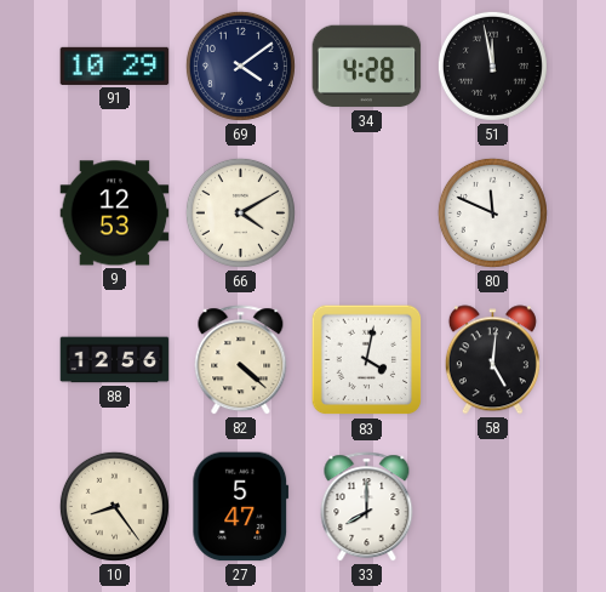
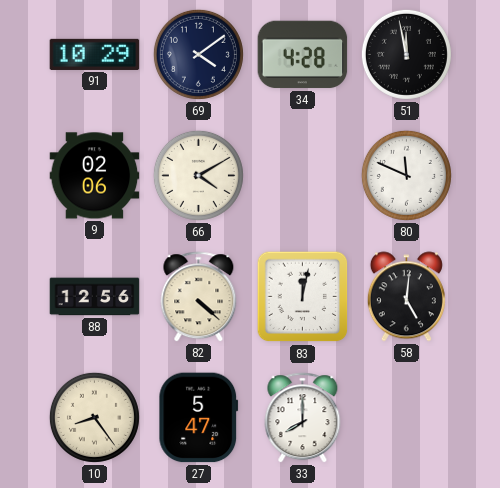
9: 12:53 -> 02:06 (95, 176)
83: 4:02 -> 12:02 (303, 297)
